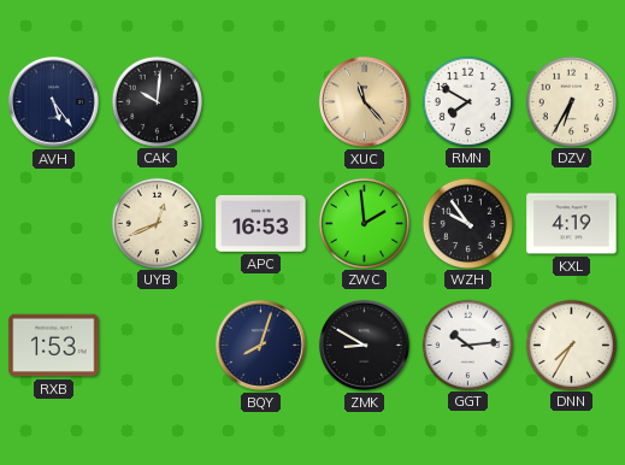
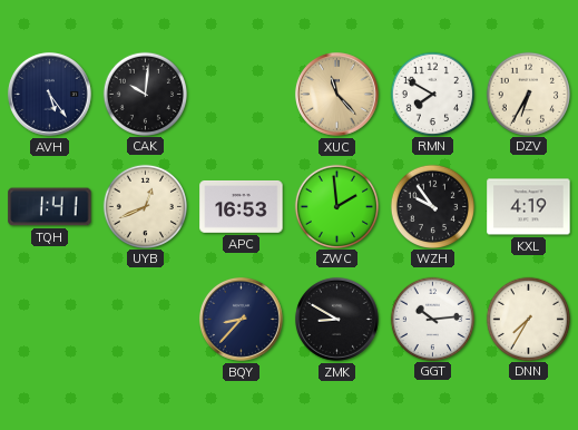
TQH: none -> 1:41 (50, 207)
RXB: 1:53 -> none (54, 346)
BQY: 8:03 -> 8:37 (242, 320)
